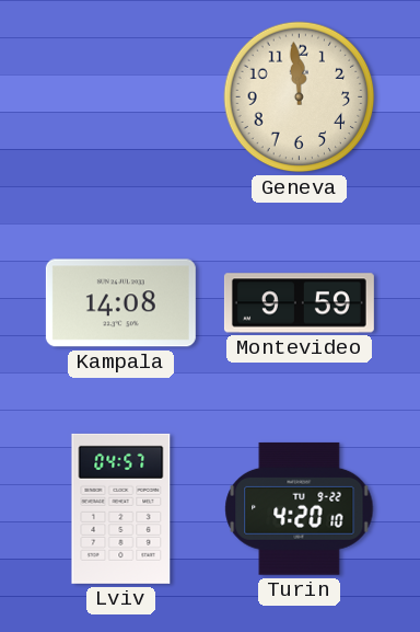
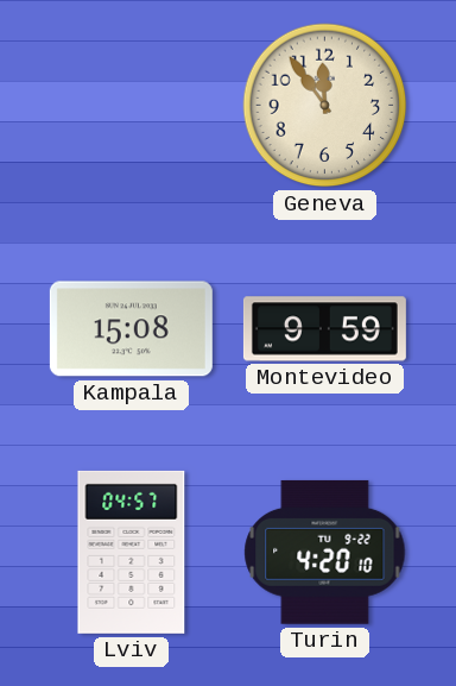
Geneva: 11:59 -> 11:54 (325, 106)
Kampala: 14:08 -> 15:08 (131, 329)
